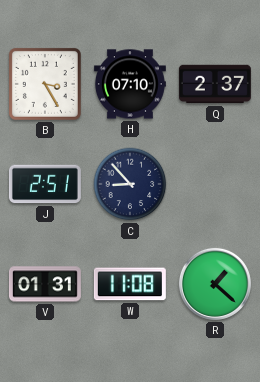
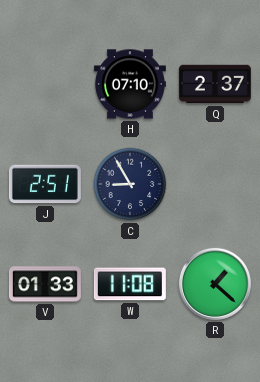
B: 3:25 -> none (45, 84)
C: 8:53 -> 8:55 (130, 184)
V: 01:31 -> 01:33 (45, 284)
